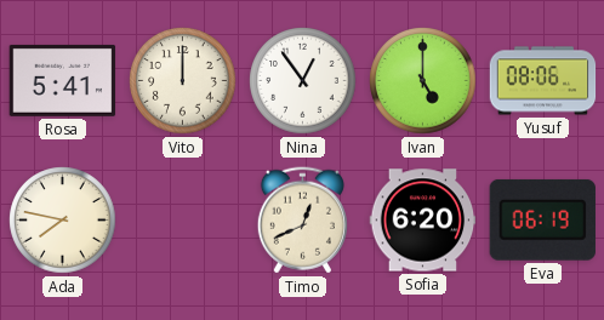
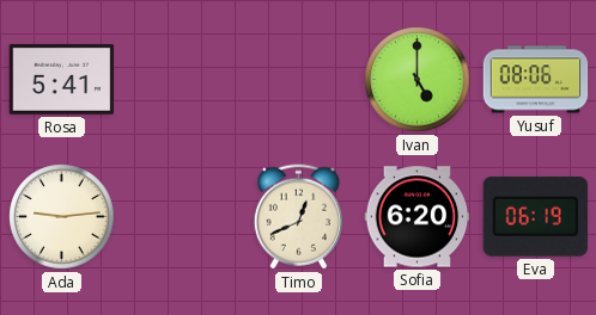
Vito: 12:00 -> none (183, 81)
Nina: 12:54 -> none (303, 81)
Ada: 7:47 -> 9:14 (62, 217)
